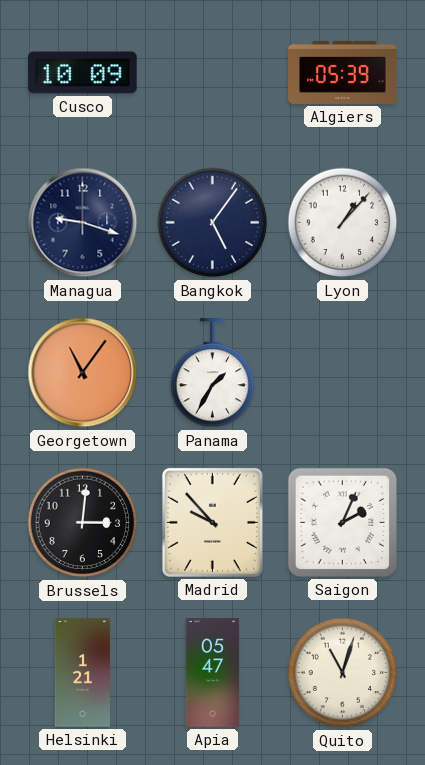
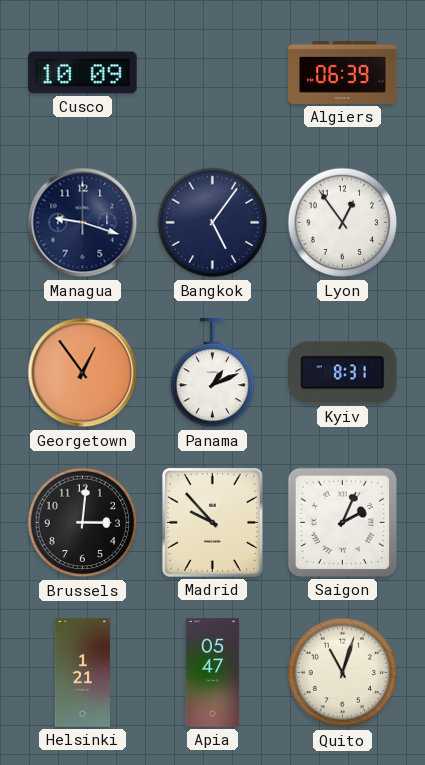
Algiers: 05:39 -> 06:39 (343, 72)
Lyon: 1:07 -> 12:54 (343, 223)
Georgetown: 11:06 -> 12:54 (83, 373)
Panama: 1:35 -> 1:11 (212, 373)
Kyiv: none -> 8:31 (343, 373)
